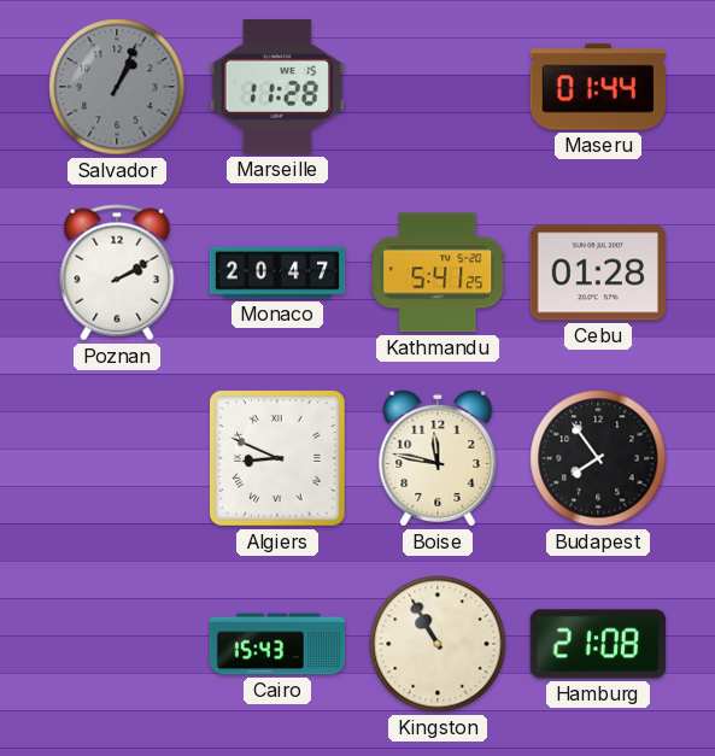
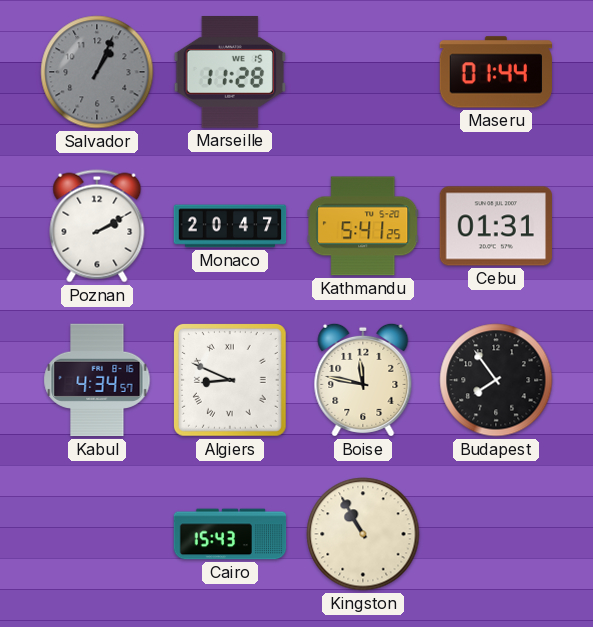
Cebu: 01:28 -> 01:31 (496, 226)
Kabul: none -> 4:34 (97, 380)
Hamburg: 21:08 -> none (598, 644)
